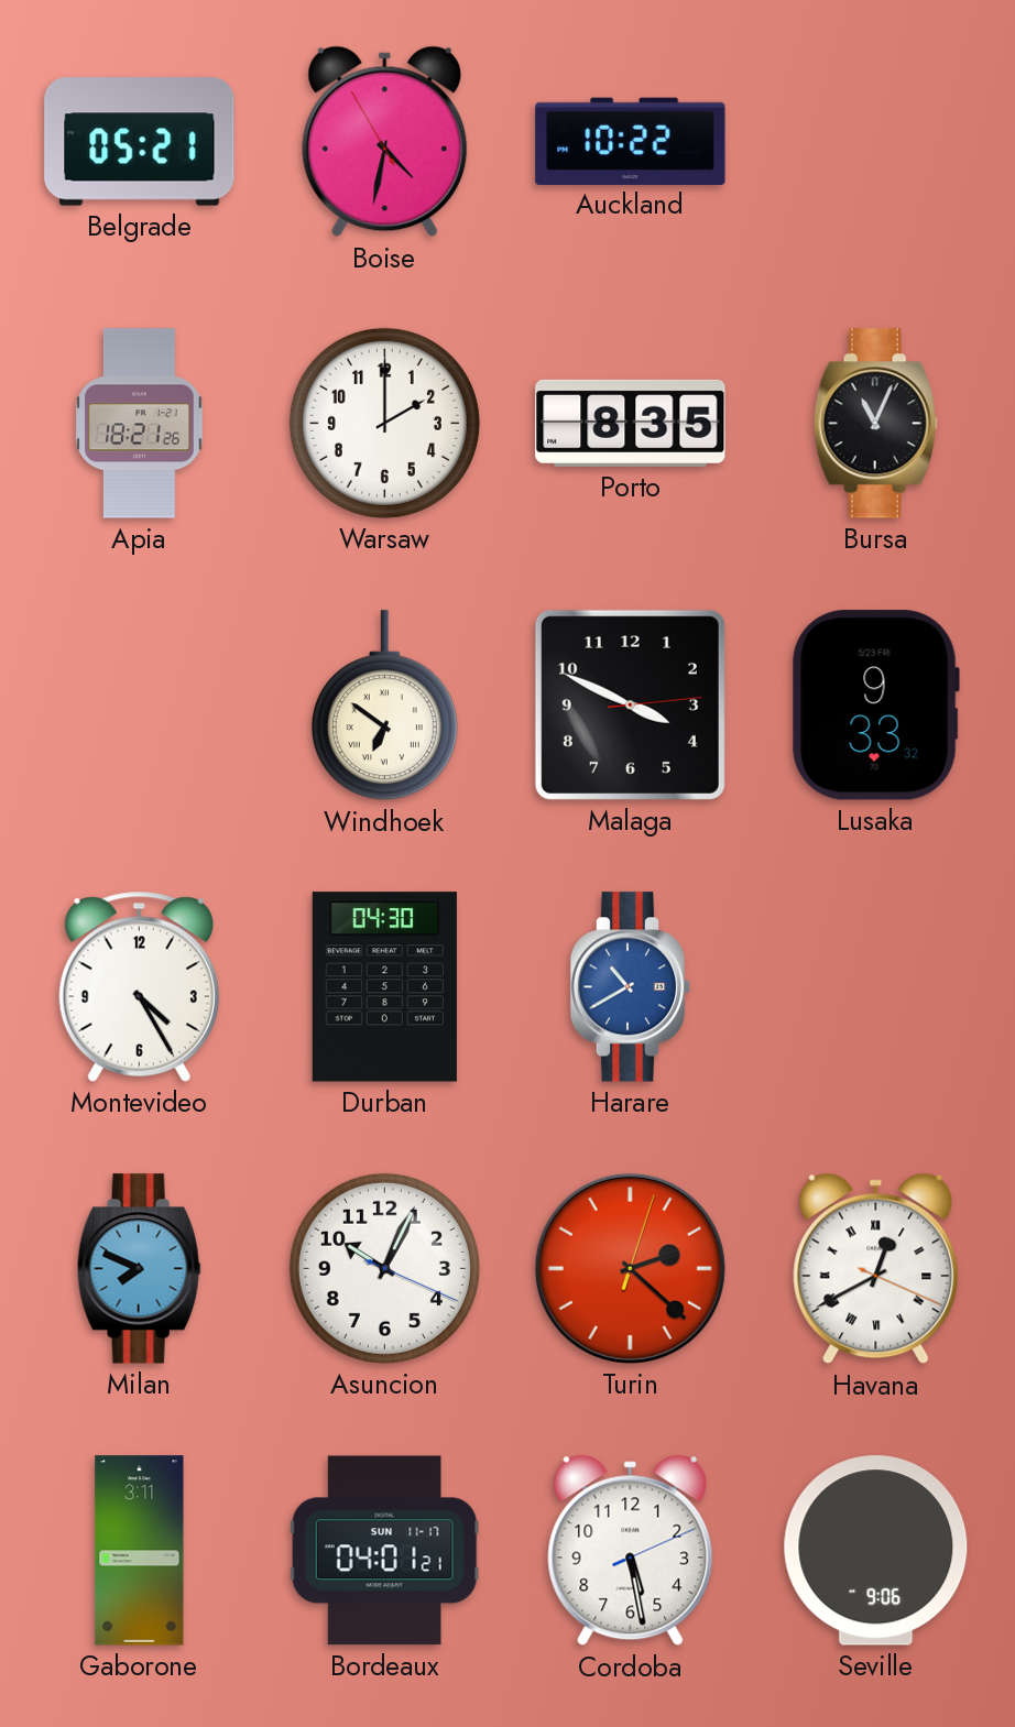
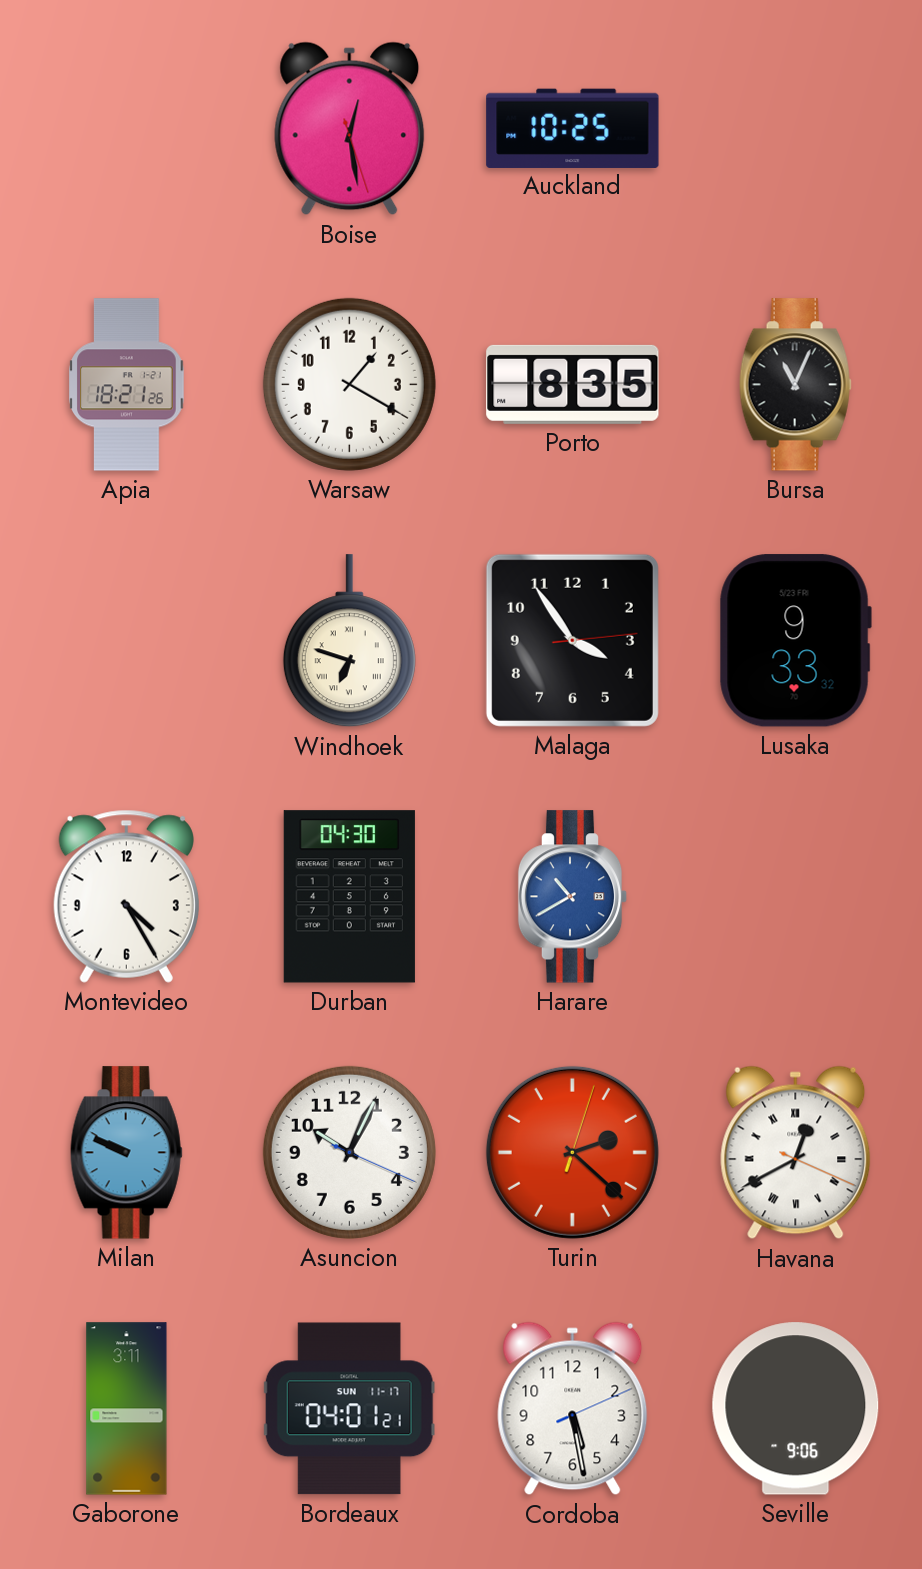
Belgrade: 05:21 -> none (140, 142)
Boise: 4:31 -> 12:28 (350, 129)
Auckland: 10:22 -> 10:25 (573, 128)
Warsaw: 2:00 -> 1:20 (349, 384)
Windhoek: 6:51 -> 6:48 (349, 641)
Malaga: 3:49 -> 3:54 (572, 640)
Milan: 7:49 -> 9:49 (126, 1153)
